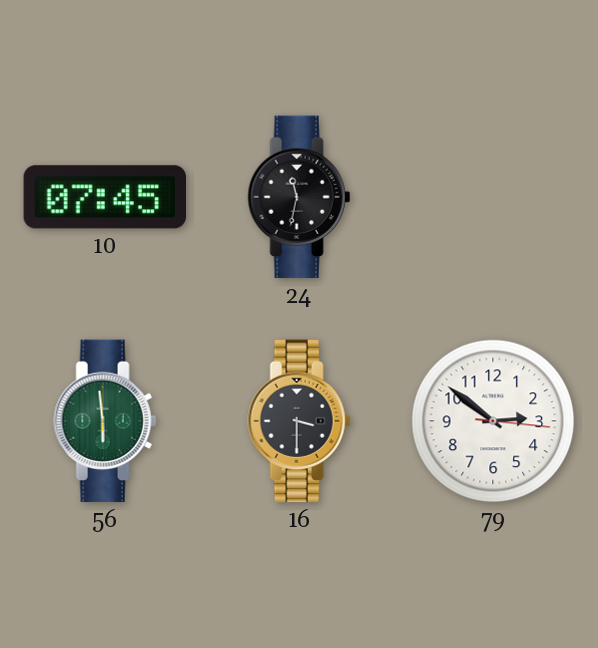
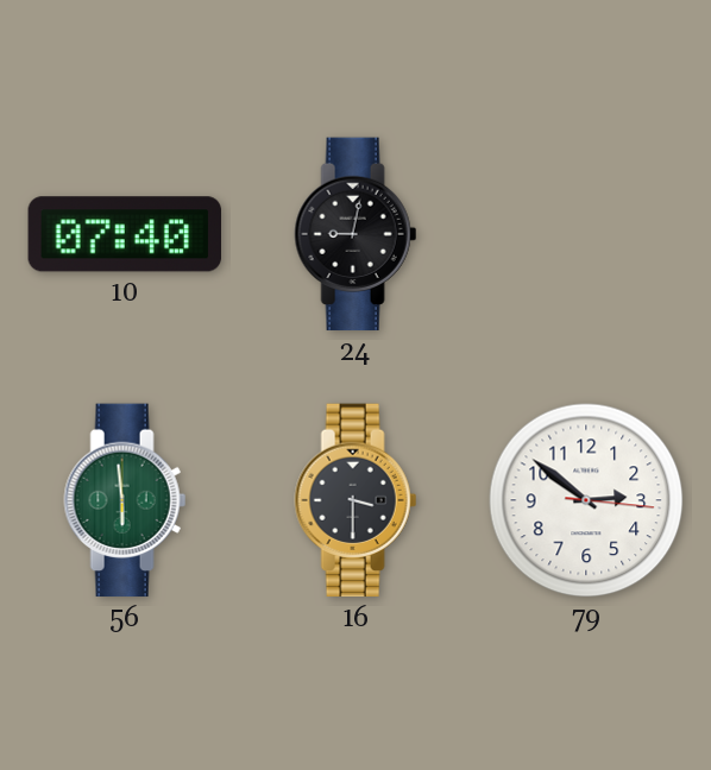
10: 07:45 -> 07:40 (124, 234)
24: 11:32 -> 9:02 (355, 234)
